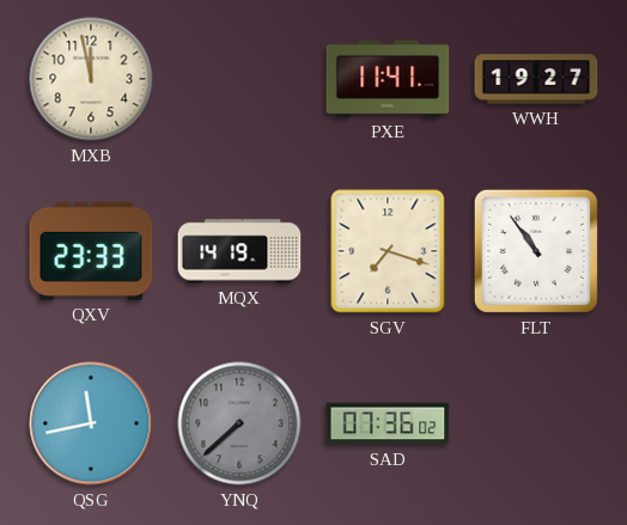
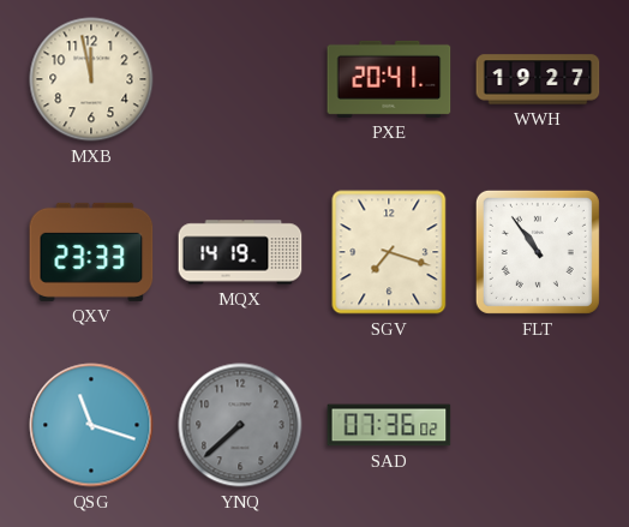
PXE: 11:41 -> 20:41 (389, 79)
QSG: 11:43 -> 11:18 (91, 425)
